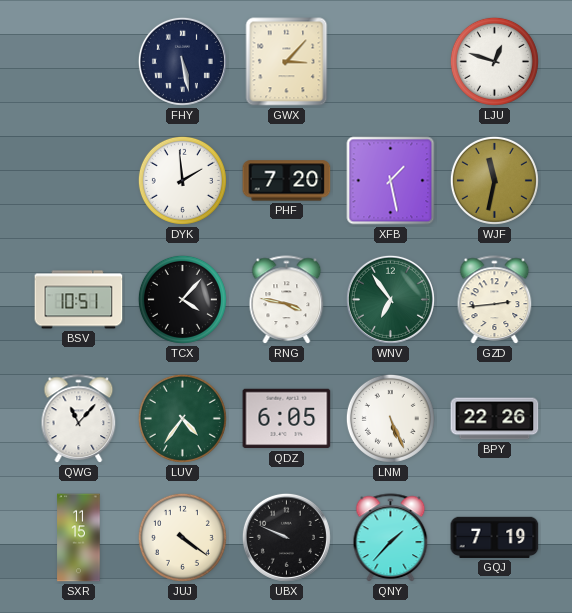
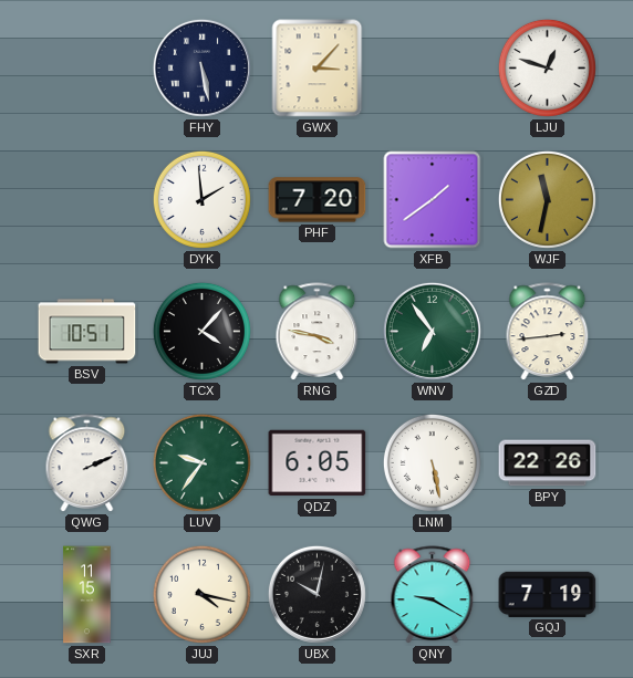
XFB: 1:28 -> 1:39 (433, 200)
QWG: 11:07 -> 2:11 (87, 463)
LUV: 4:36 -> 9:36 (201, 462)
LNM: 5:26 -> 5:28 (432, 462)
JUJ: 4:21 -> 4:17 (201, 594)
UBX: 9:49 -> 10:02 (316, 594)
QNY: 1:37 -> 9:20 (433, 595)
